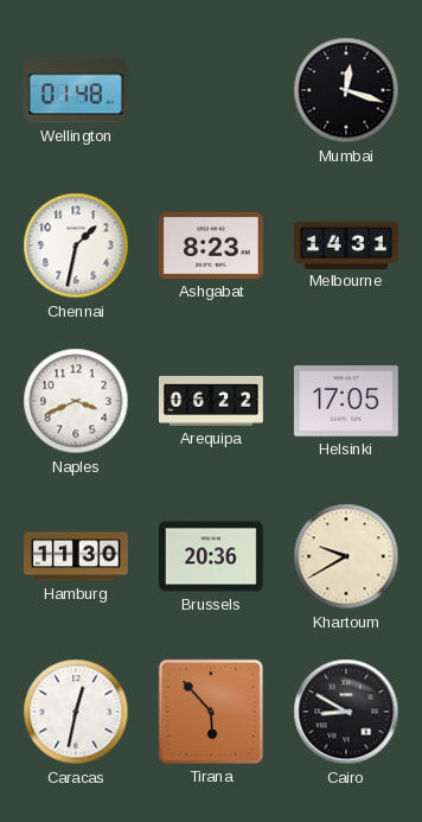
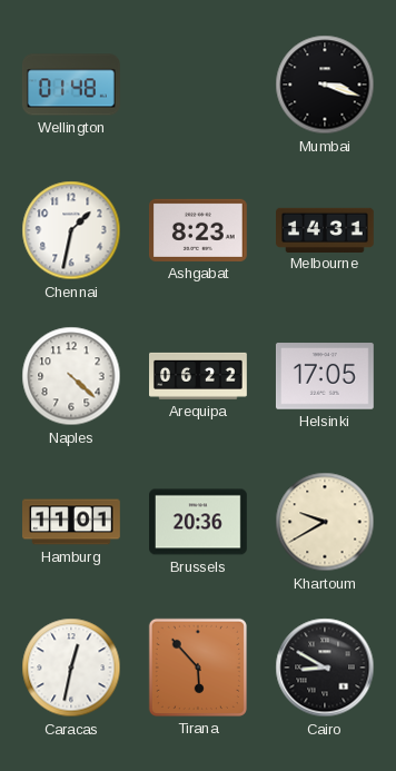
Mumbai: 12:18 -> 3:18 (325, 85)
Naples: 3:41 -> 4:22 (71, 376)
Hamburg: 11:30 -> 11:01 (72, 522)
